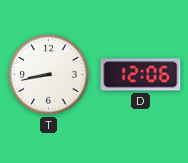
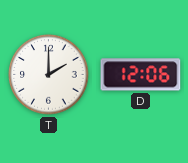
T: 8:43 -> 2:00 (49, 75)
